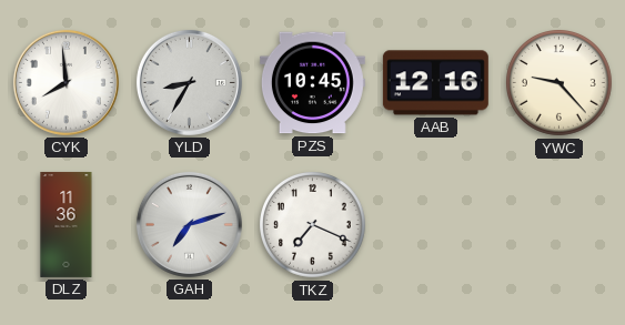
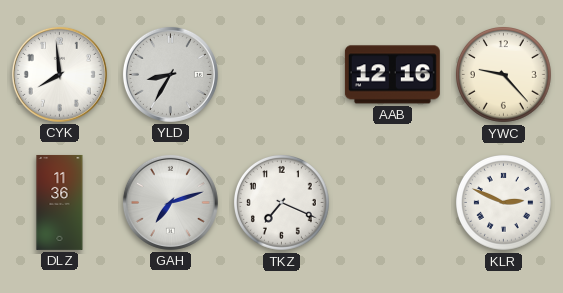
PZS: 10:45 -> none (312, 83)
KLR: none -> 2:49 (504, 203)
